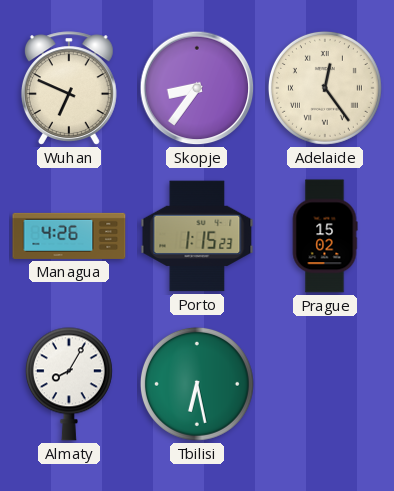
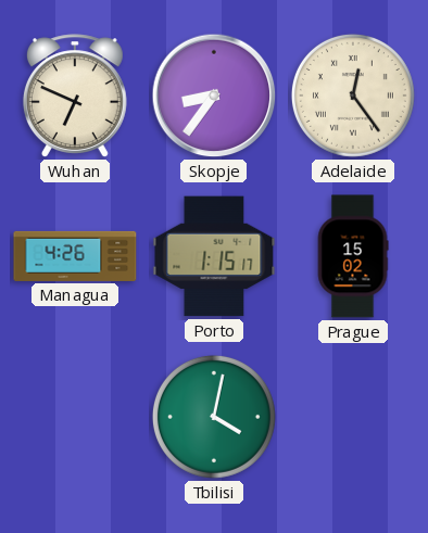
Porto: 1:15:23 -> 1:15:17 (214, 256)
Almaty: 8:05 -> none (69, 384)
Tbilisi: 6:28 -> 4:02 (214, 417)
